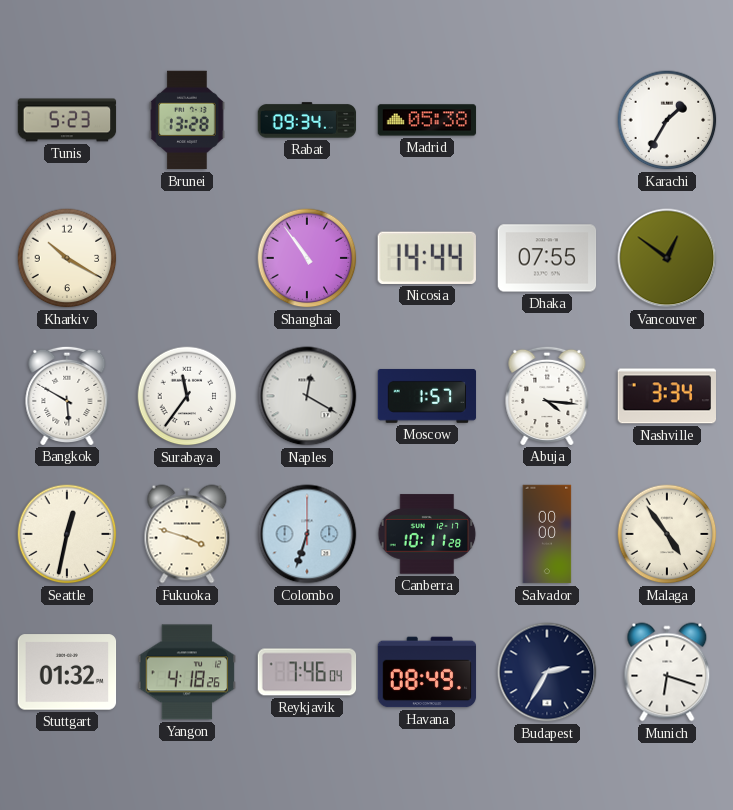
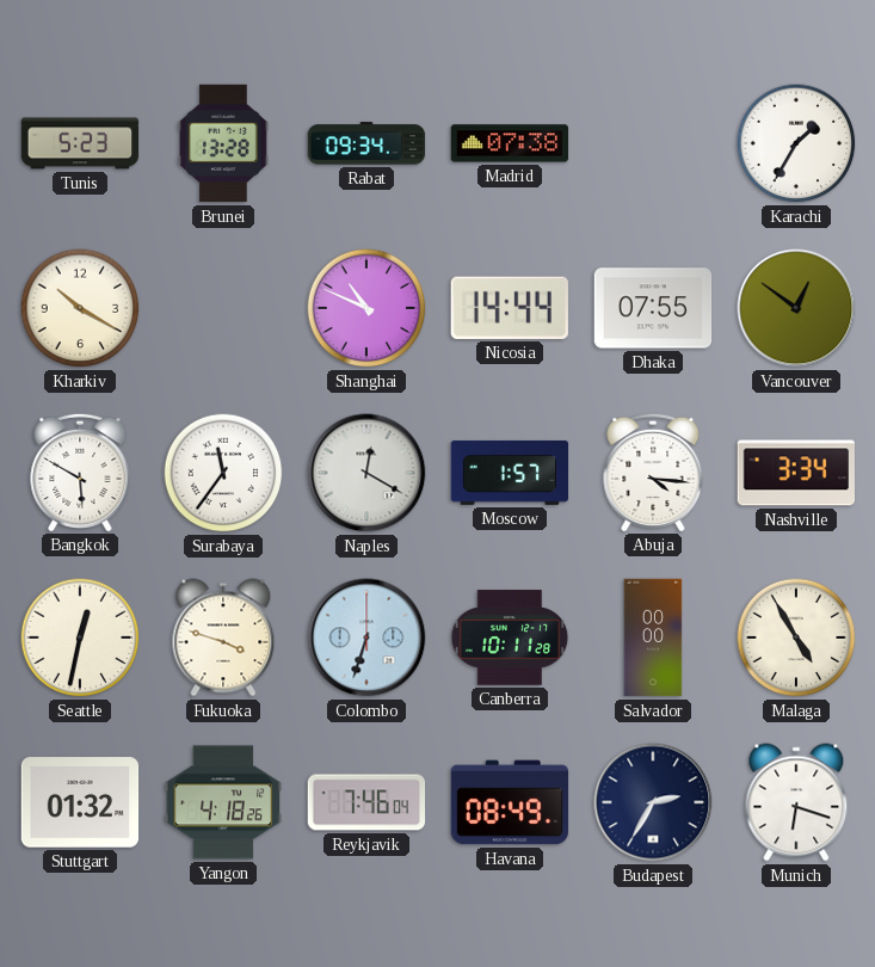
Madrid: 05:38 -> 07:38 (510, 143)
Shanghai: 10:54 -> 10:49 (366, 308)
Malaga: 4:54 -> 4:55 (796, 638)
